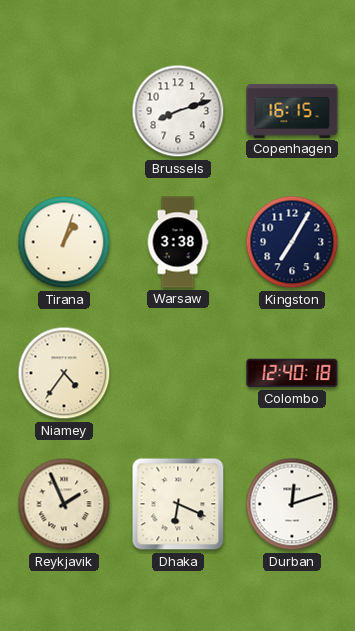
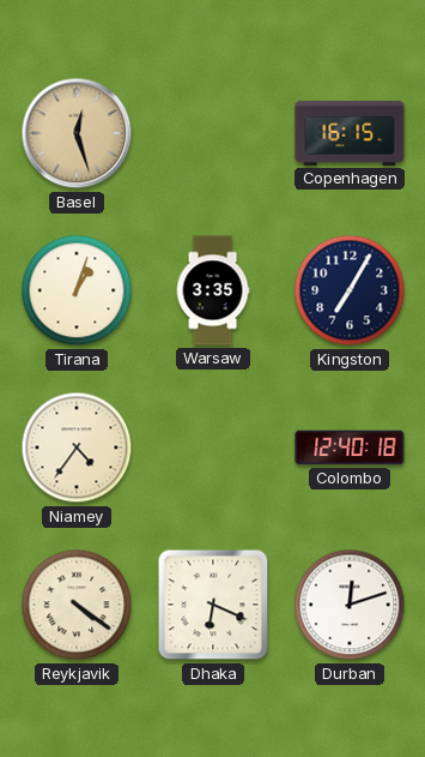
Basel: none -> 12:27 (77, 133)
Brussels: 8:12 -> none (178, 111)
Warsaw: 3:38 -> 3:35 (213, 290)
Reykjavik: 1:56 -> 4:21 (77, 605)
